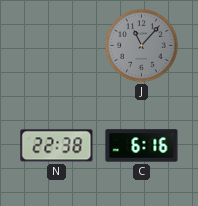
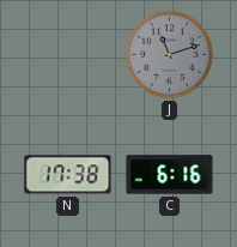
J: 11:07 -> 11:12 (170, 55)
N: 22:38 -> 17:38 (68, 175)
